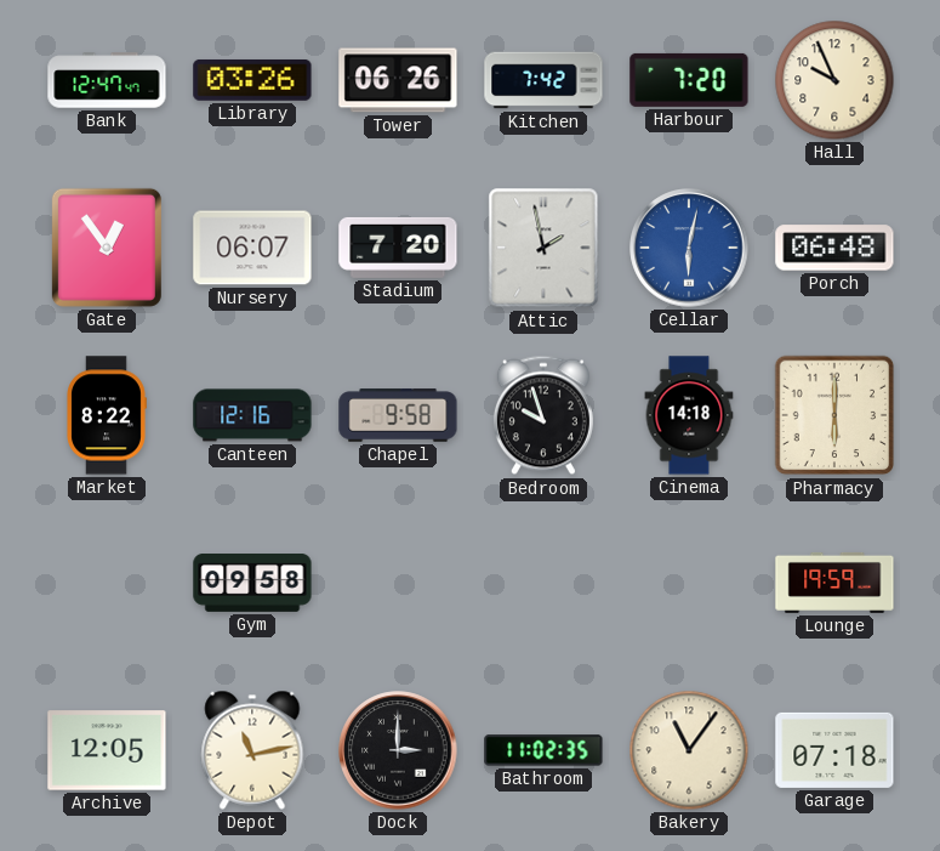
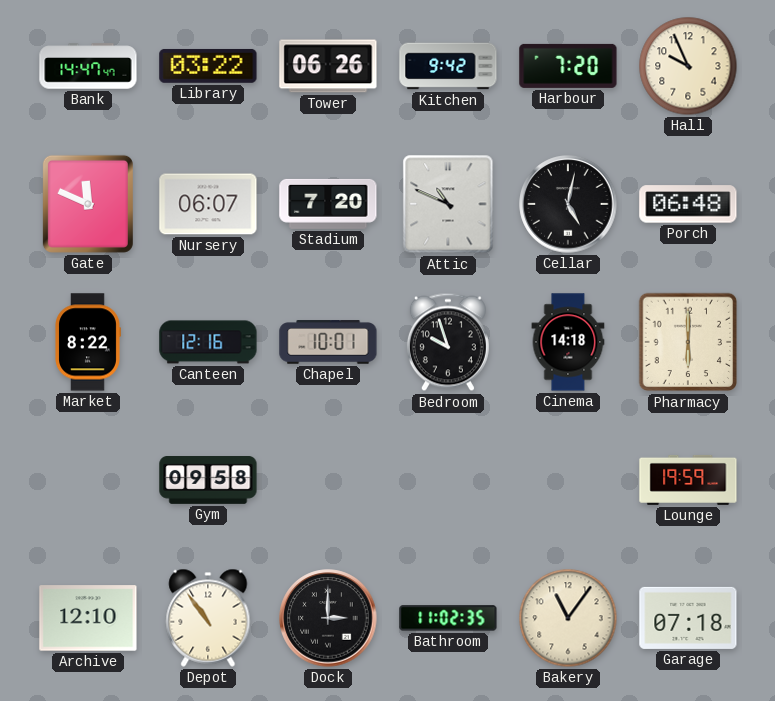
Bank: 12:47 -> 14:47 (88, 66)
Library: 03:26 -> 03:22 (208, 66)
Kitchen: 7:42 -> 9:42 (448, 66)
Gate: 12:54 -> 11:49 (88, 204)
Attic: 1:58 -> 10:49 (448, 204)
Cellar: 6:02 -> 5:02 (568, 204)
Cellar dial: blue -> black (568, 204)
Chapel: 9:58 -> 10:01 (328, 342)
Archive: 12:05 -> 12:10 (88, 618)
Depot: 11:13 -> 10:54 (208, 618)
